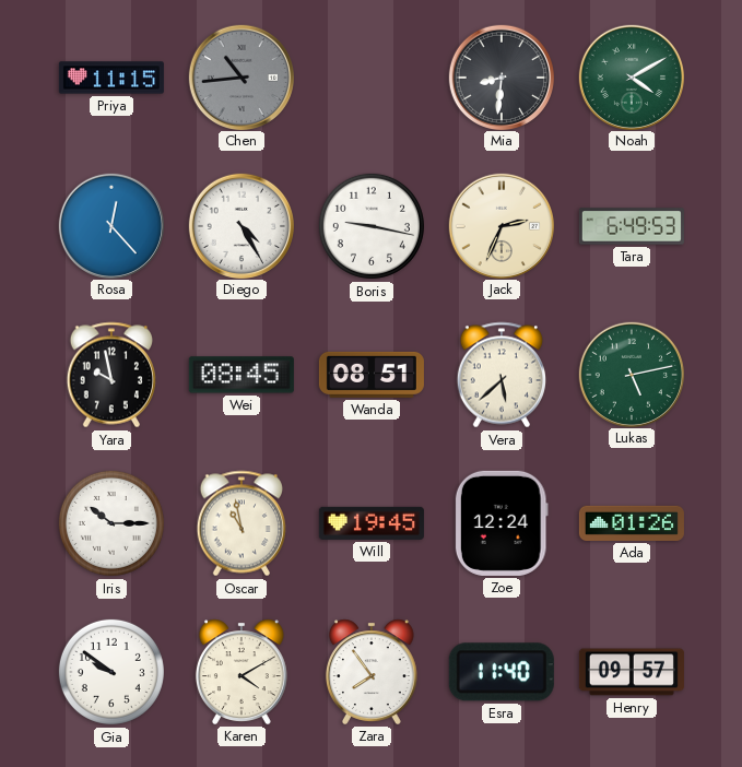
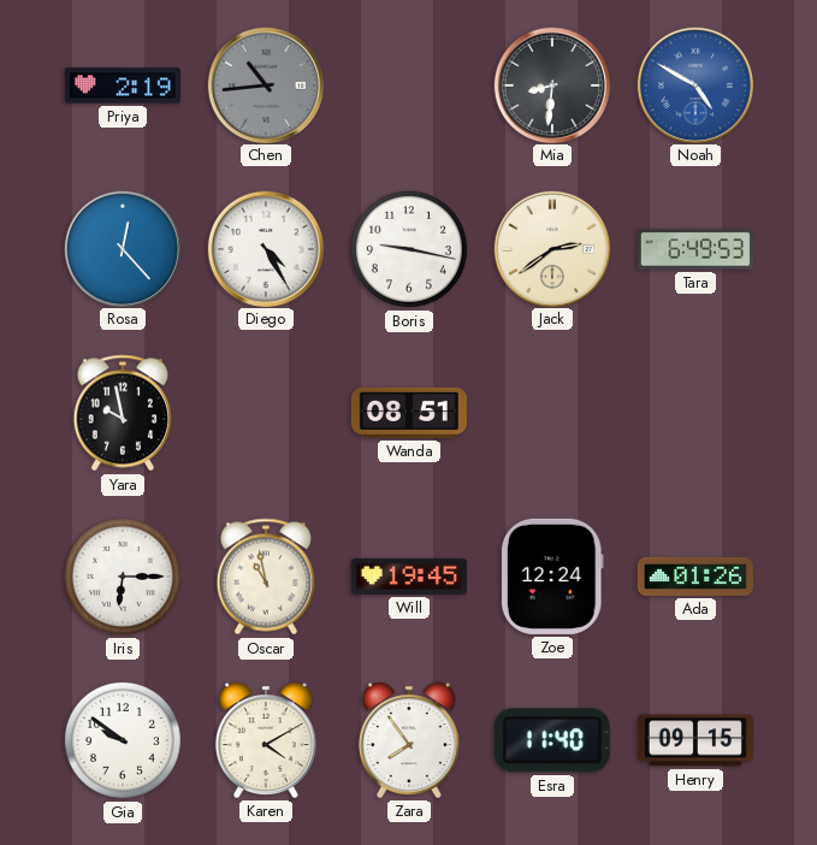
Priya: 11:15 -> 2:19 (123, 85)
Noah: 4:10 -> 4:50 (694, 84)
Noah dial: green -> blue (694, 84)
Jack: 2:34 -> 2:39 (551, 248)
Wei: 08:45 -> none (242, 375)
Vera: 5:38 -> none (500, 375)
Lukas: 5:13 -> none (631, 374)
Iris: 10:15 -> 6:15 (123, 577)
Henry: 09:57 -> 09:15 (695, 740)
